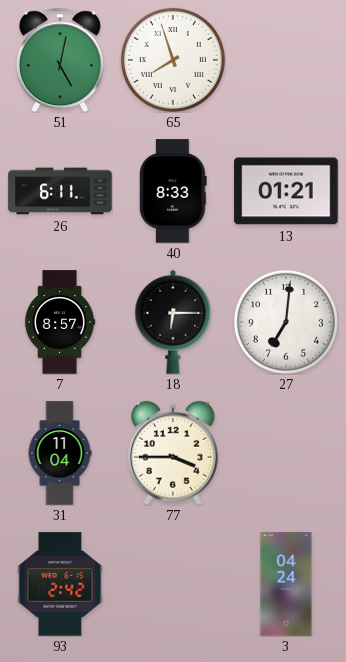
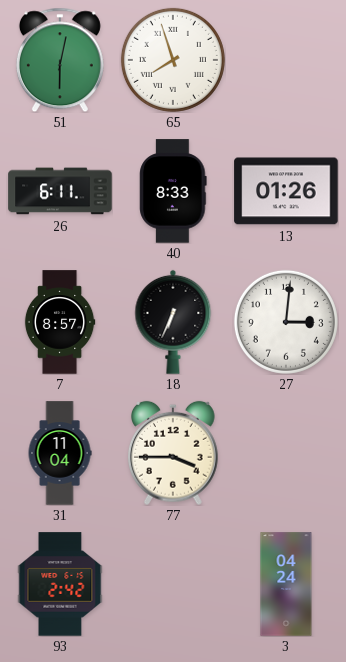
51: 5:02 -> 6:02 (60, 60)
13: 01:21 -> 01:26 (286, 191)
18: 6:15 -> 6:34 (173, 322)
27: 7:01 -> 3:01 (286, 322)
